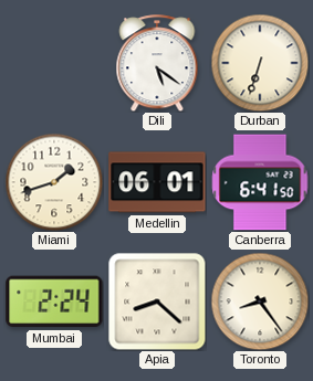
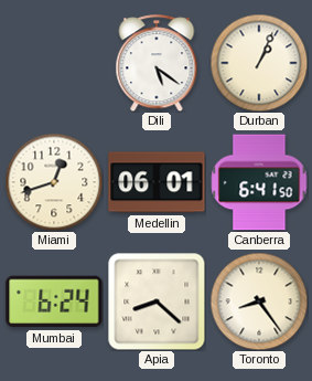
Durban: 6:33 -> 1:04 (259, 63)
Miami: 1:42 -> 12:42 (54, 182)
Mumbai: 2:24 -> 6:24 (54, 301)
